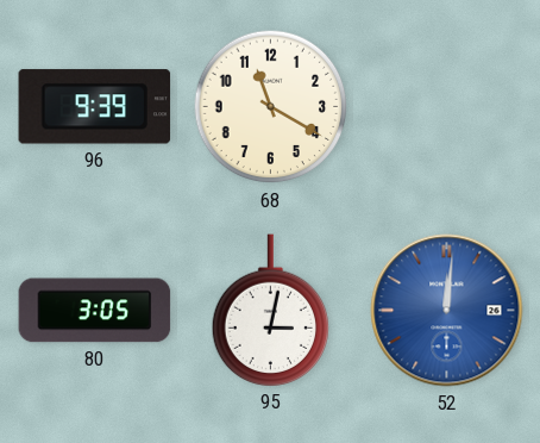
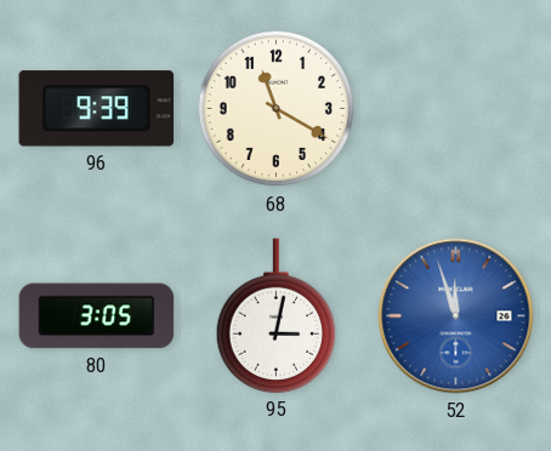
52: 12:01 -> 11:57 (456, 316)
